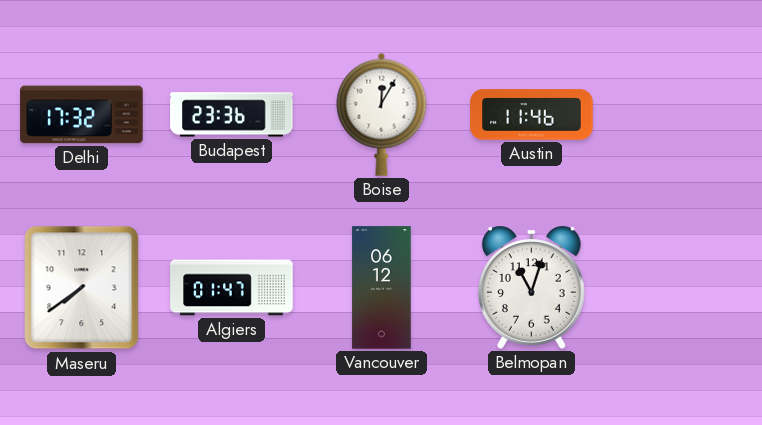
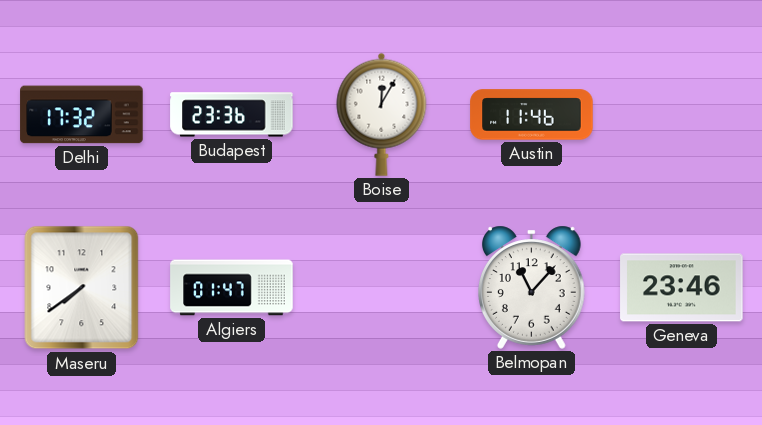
Vancouver: 06:12 -> none (382, 288)
Belmopan: 11:03 -> 11:07 (532, 287)
Geneva: none -> 23:46 (682, 288)
